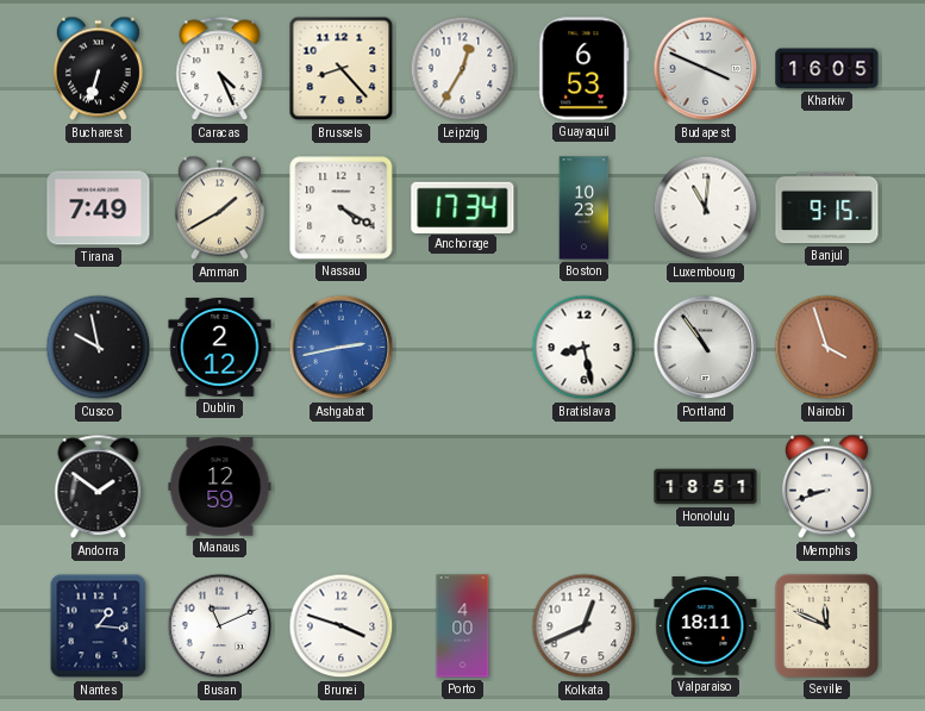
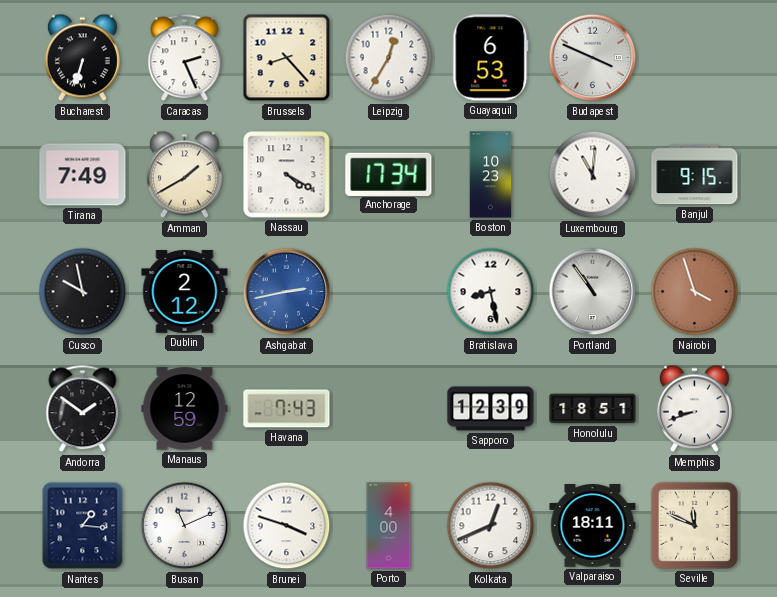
Caracas: 4:26 -> 2:26 (185, 58)
Kharkiv: 16:05 -> none (827, 69)
Havana: none -> 7:43 (287, 409)
Sapporo: none -> 12:39 (491, 409)
